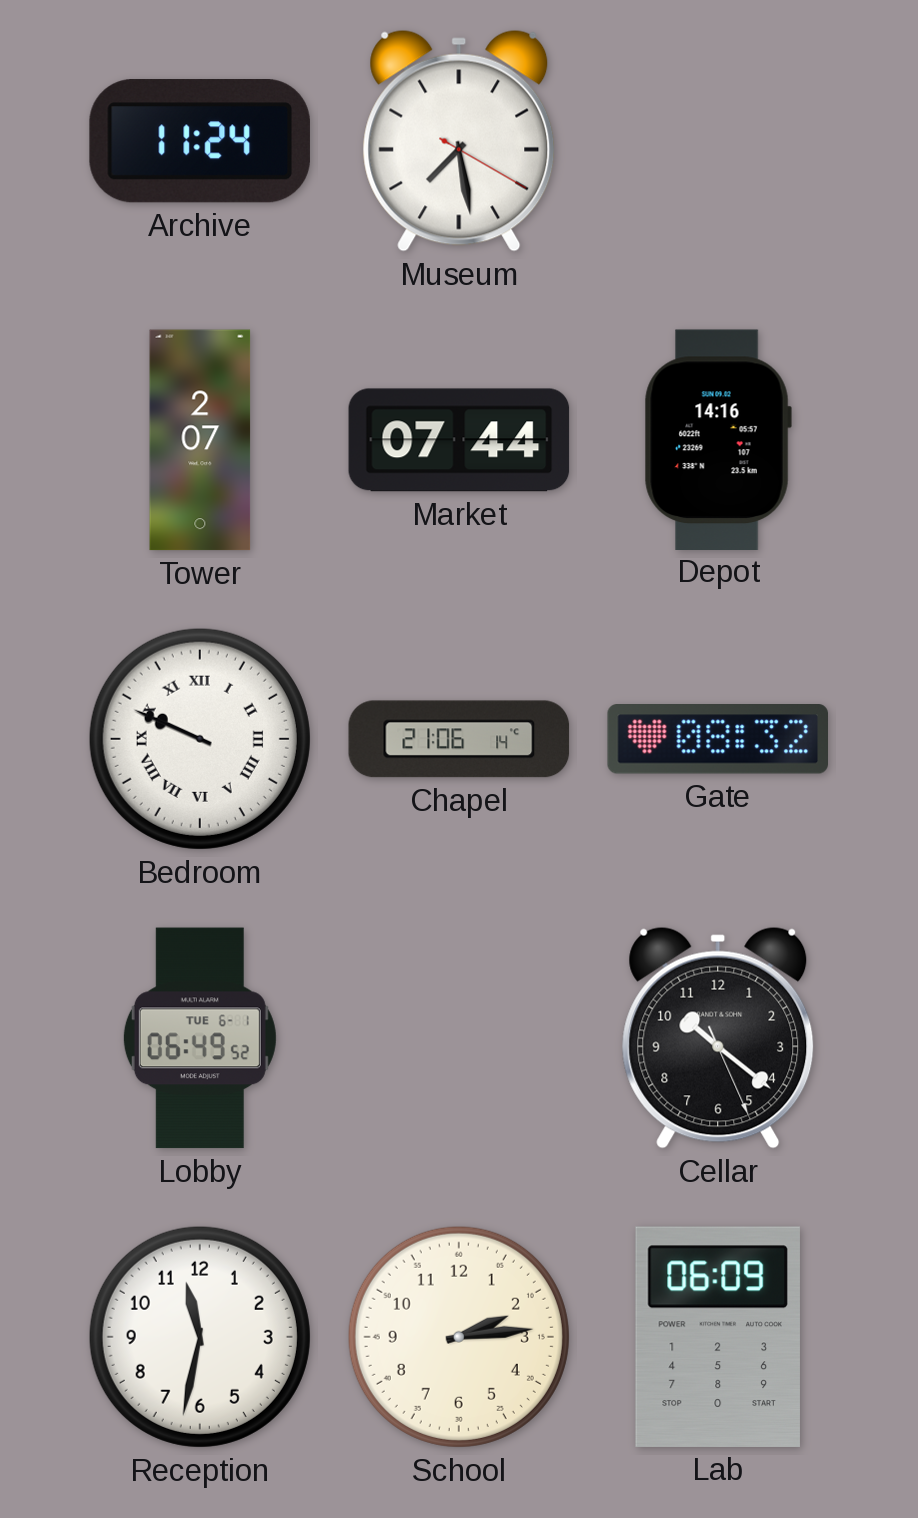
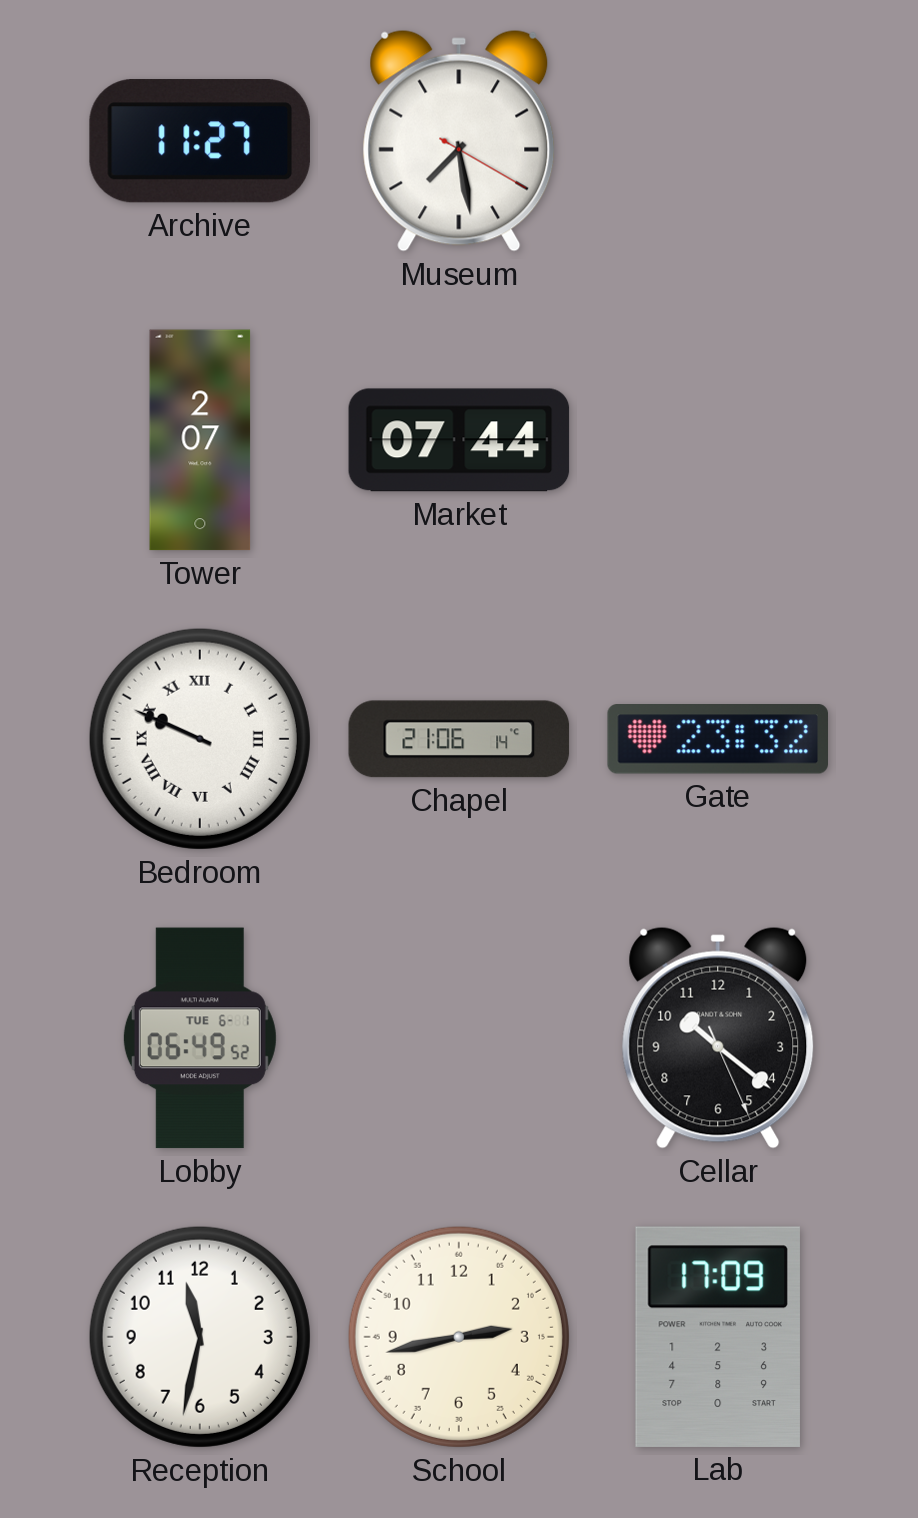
Archive: 11:24 -> 11:27 (200, 141)
Depot: 14:16 -> none (718, 439)
Gate: 08:32 -> 23:32 (717, 740)
School: 2:14 -> 2:43 (459, 1337)
Lab: 06:09 -> 17:09 (718, 1337)
